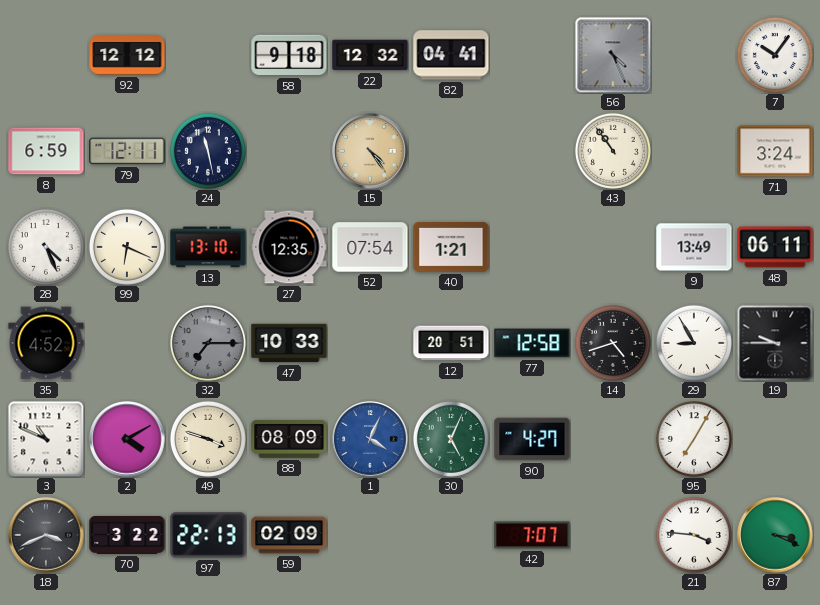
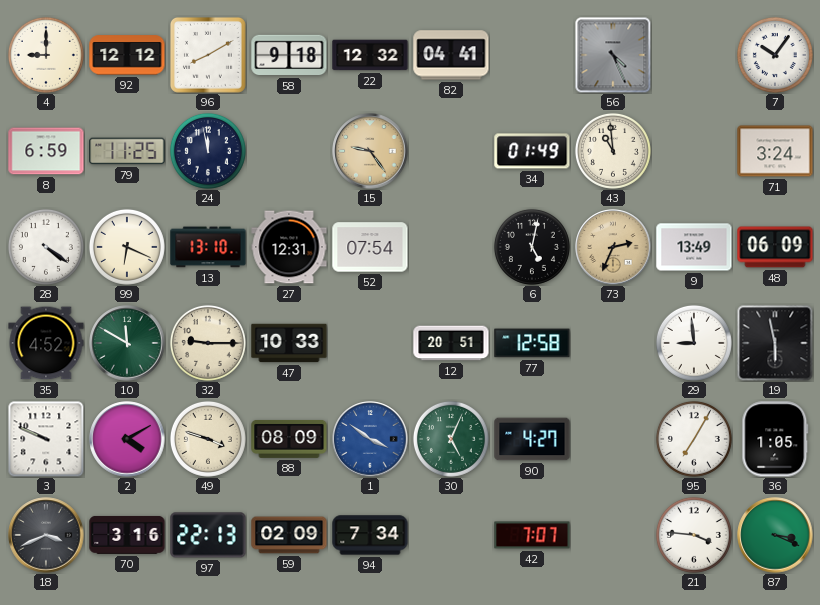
4: none -> 9:00 (46, 55)
96: none -> 8:10 (208, 55)
79: 12:11 -> 11:25 (127, 151)
24: 11:28 -> 11:58 (208, 151)
15: 4:24 -> 9:24 (370, 151)
34: none -> 01:49 (532, 151)
43: 10:54 -> 10:59 (613, 151)
28: 4:26 -> 4:21 (46, 247)
27: 12:35 -> 12:31 (289, 247)
40: 1:21 -> none (451, 247)
6: none -> 5:02 (532, 247)
73: none -> 2:34 (613, 247)
48: 06:11 -> 06:09 (775, 247)
10: none -> 11:50 (127, 343)
32: 7:15 -> 9:15 (208, 343)
32 dial: grey -> cream (208, 343)
14: 4:42 -> none (613, 343)
29: 8:55 -> 8:59 (694, 343)
19: 9:45 -> 5:58 (775, 343)
3: 10:49 -> 9:49 (46, 439)
1: 4:04 -> 3:51 (370, 439)
36: none -> 1:05 (775, 439)
70: 3:22 -> 3:16 (127, 535)
94: none -> 7:34 (370, 535)
